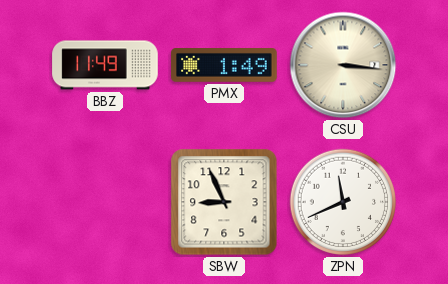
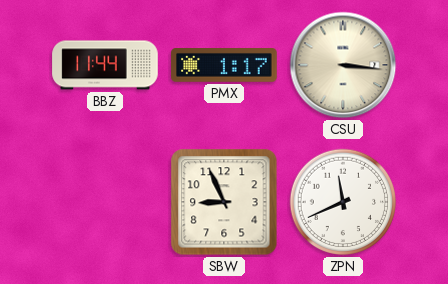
BBZ: 11:49 -> 11:44 (105, 65)
PMX: 1:49 -> 1:17 (224, 66)
